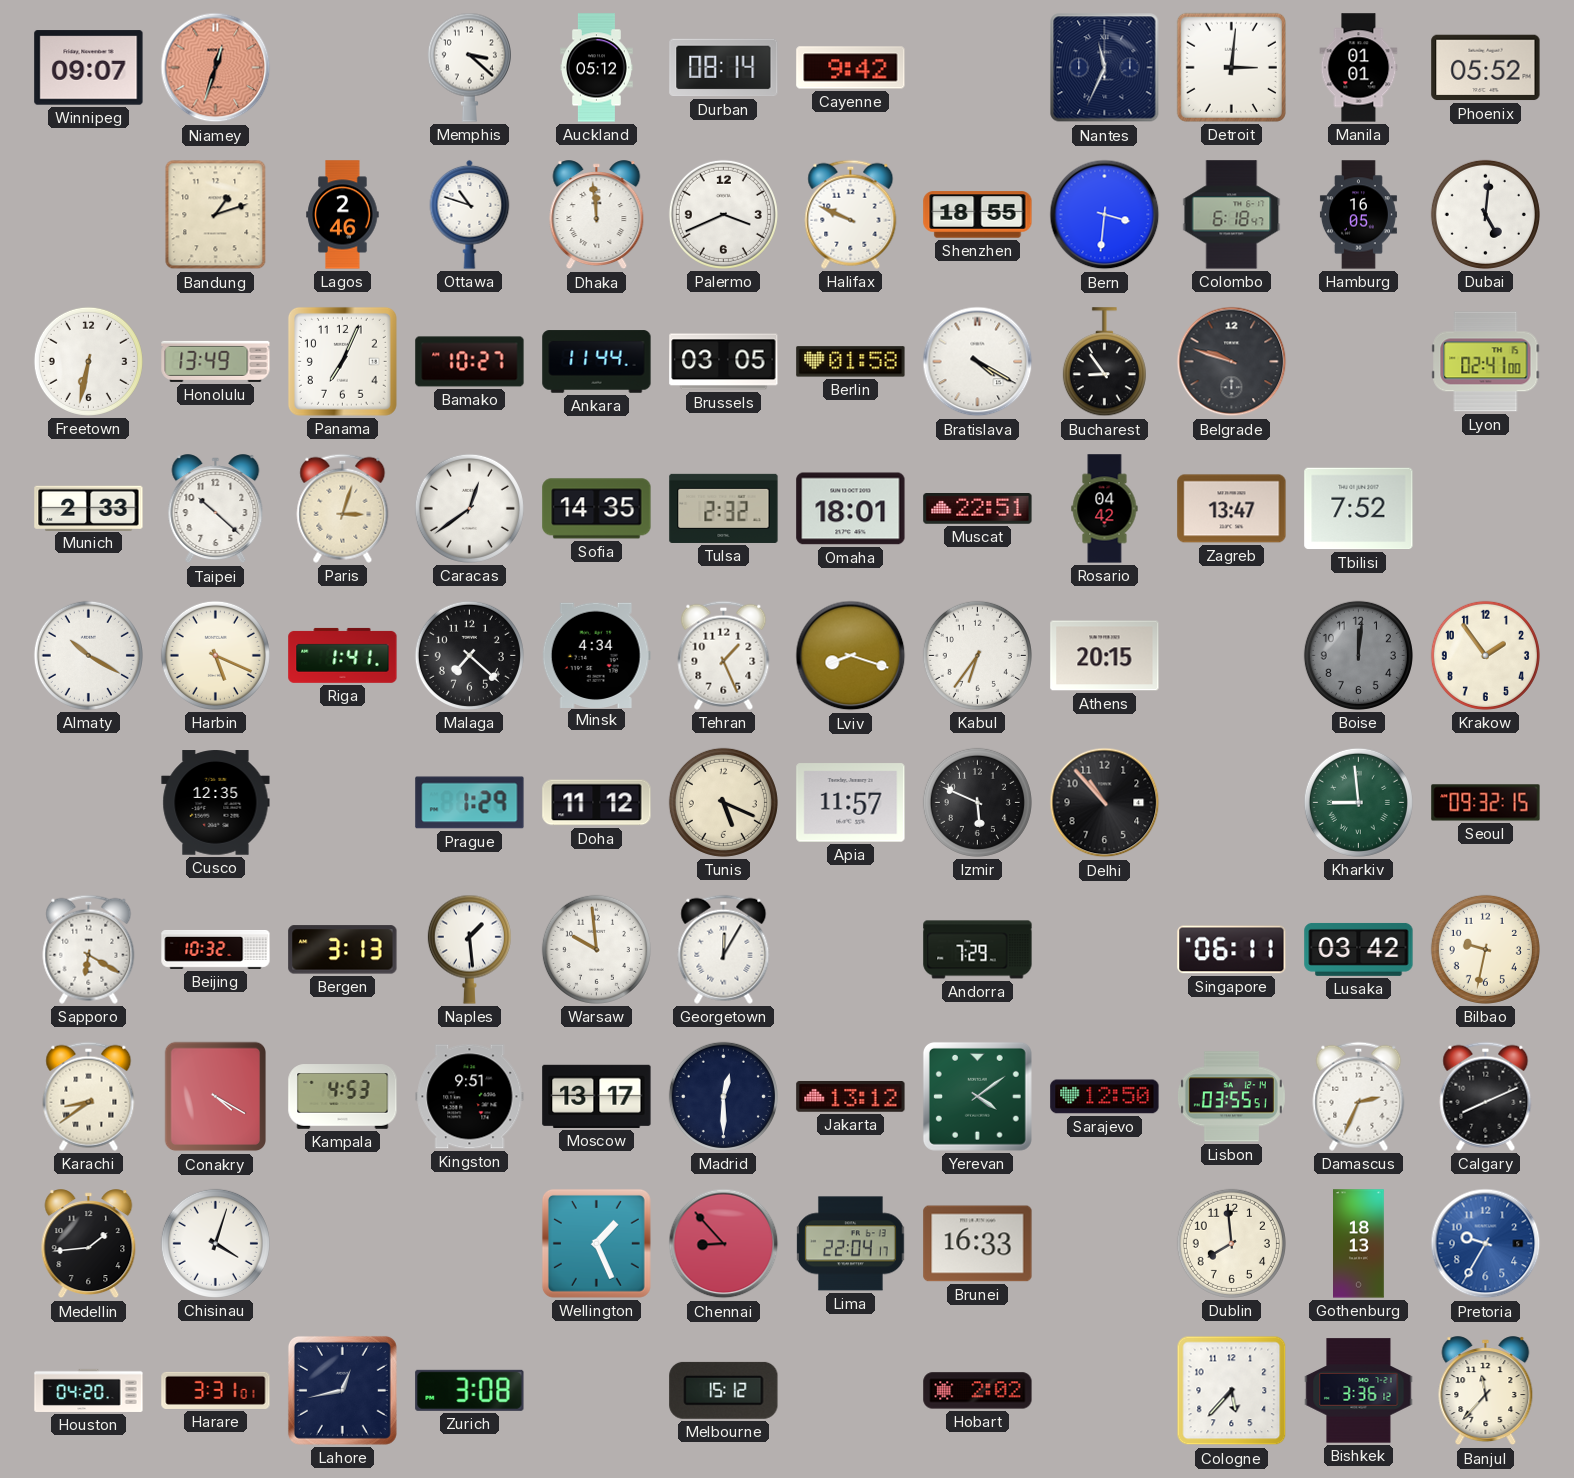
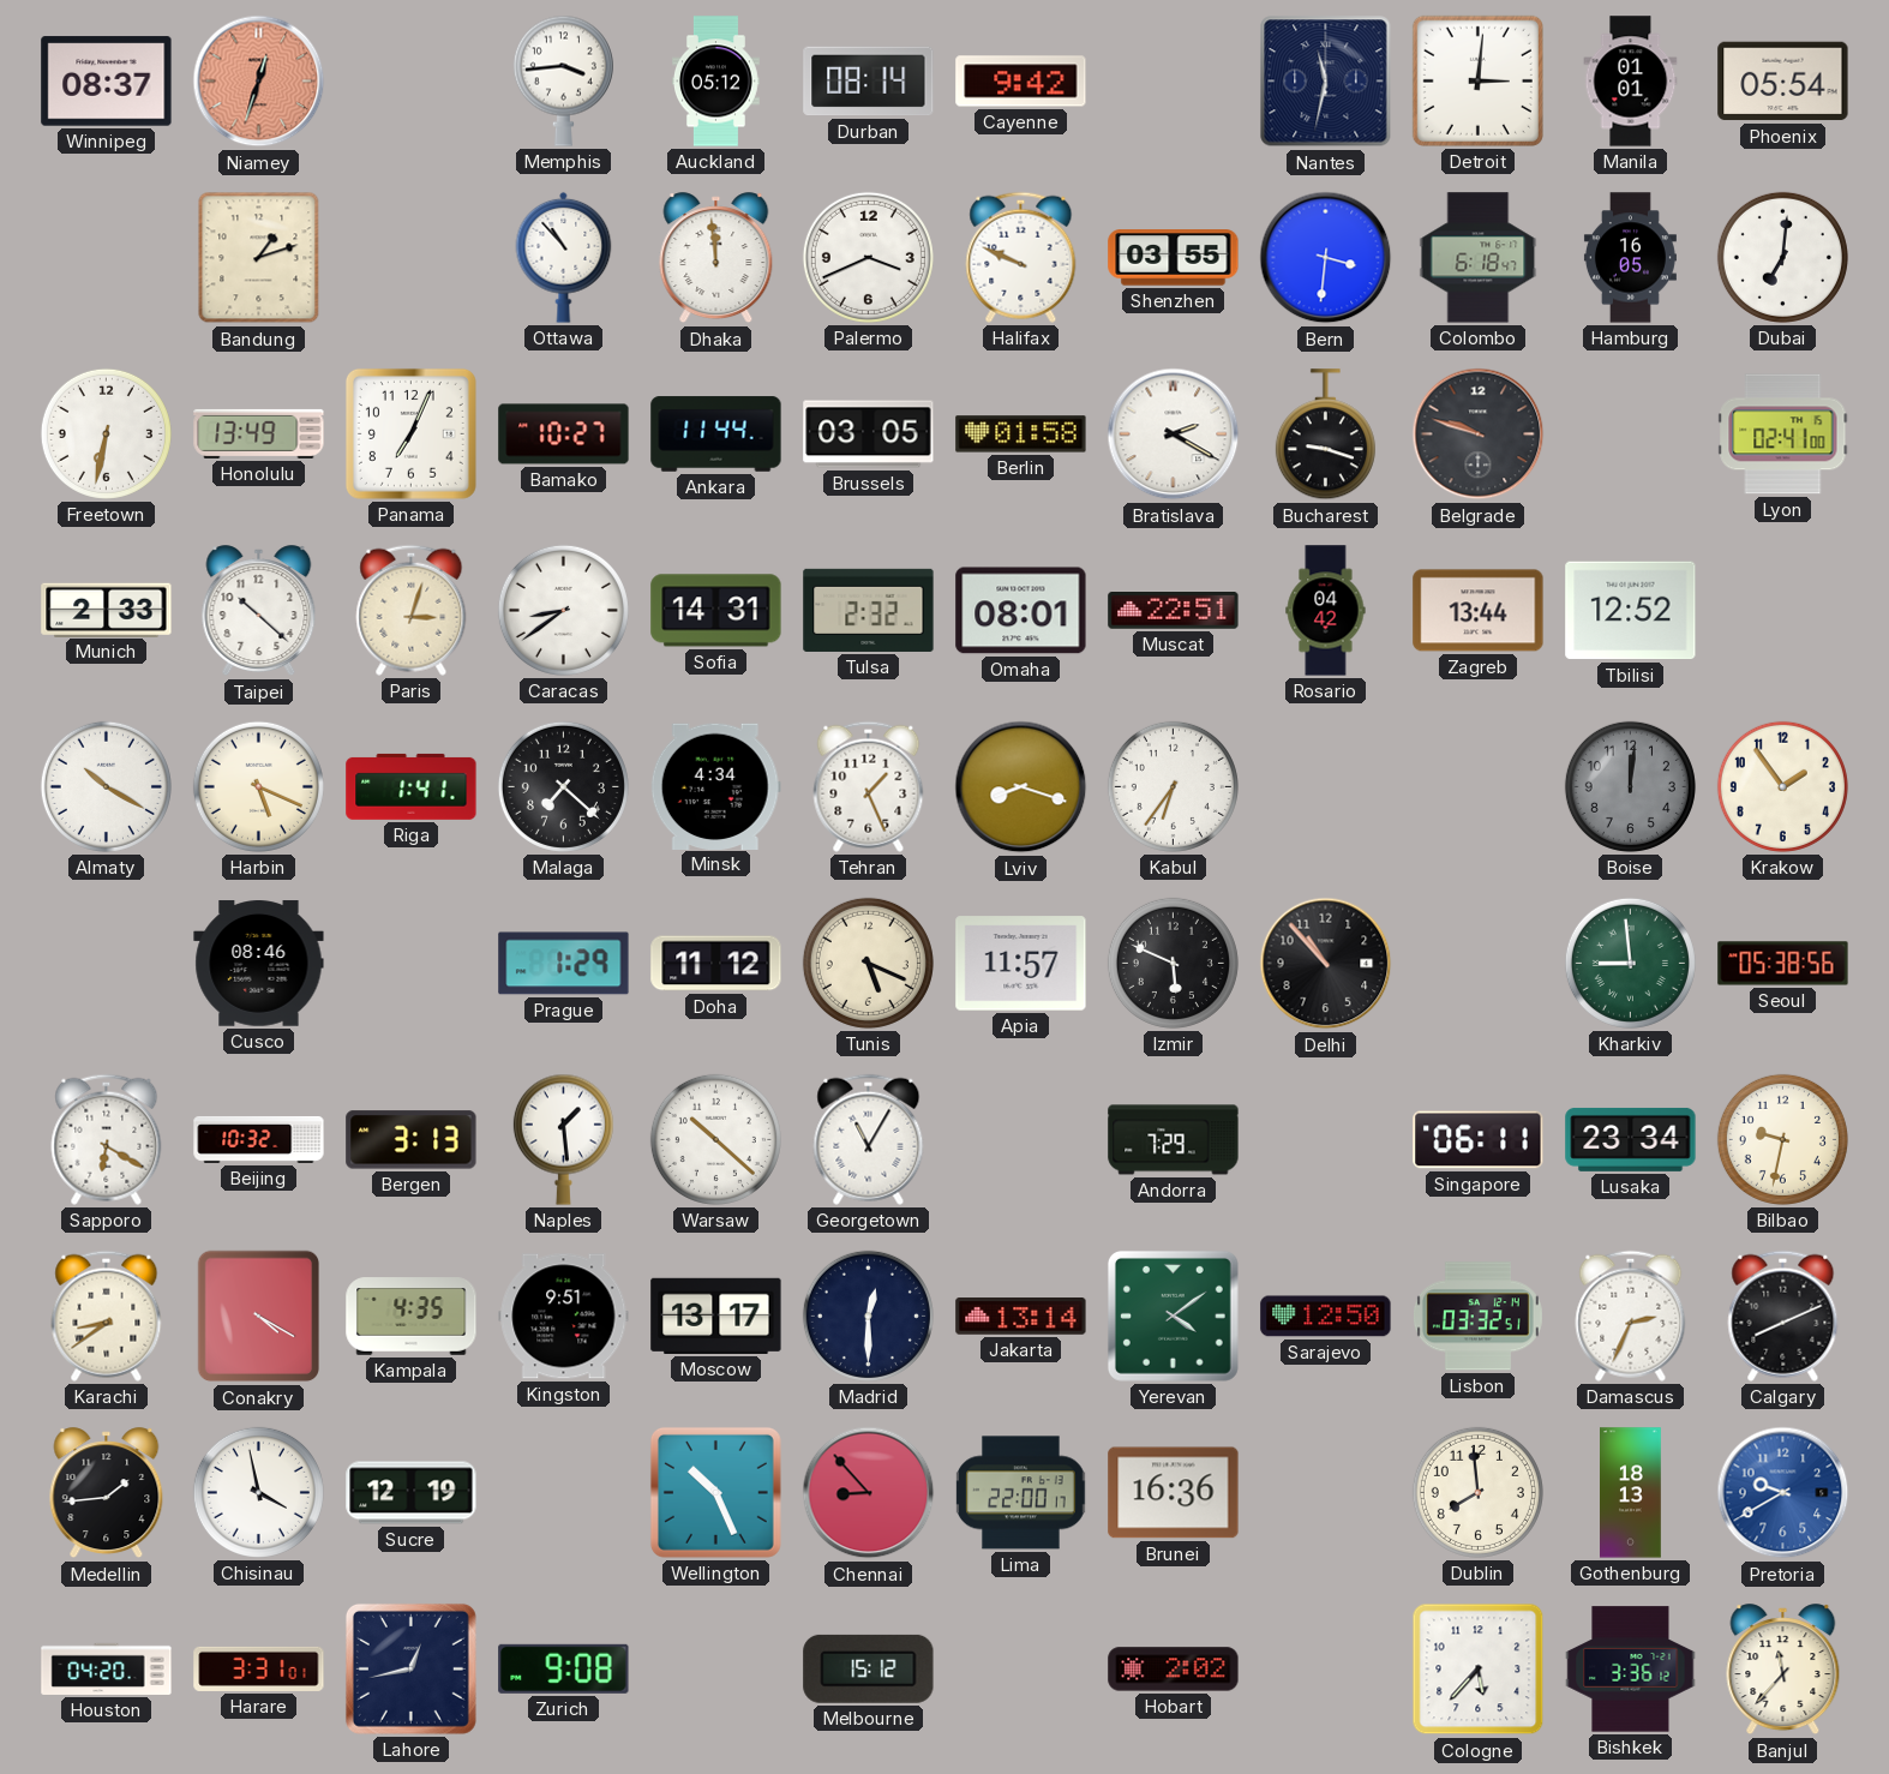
Winnipeg: 09:07 -> 08:37 (107, 82)
Memphis: 3:22 -> 3:44 (563, 80)
Nantes: 11:34 -> 11:32 (1326, 82)
Phoenix: 05:52 -> 05:54 (1783, 82)
Lagos: 2:46 -> none (343, 215)
Ottawa: 10:48 -> 10:53 (564, 257)
Shenzhen: 18:55 -> 03:55 (1174, 258)
Dubai: 5:01 -> 7:01 (1782, 257)
Bratislava: 4:20 -> 2:20 (1174, 434)
Bucharest: 8:54 -> 9:18 (1325, 434)
Caracas: 12:39 -> 8:39 (563, 610)
Sofia: 14:35 -> 14:31 (716, 611)
Omaha: 18:01 -> 08:01 (1021, 611)
Zagreb: 13:47 -> 13:44 (1479, 611)
Tbilisi: 7:52 -> 12:52 (1631, 611)
Athens: 20:15 -> none (1105, 656)
Cusco: 12:35 -> 08:46 (259, 964)
Seoul: 09:32 -> 05:38 (1783, 964)
Warsaw: 9:59 -> 10:22 (715, 1139)
Georgetown: 12:05 -> 11:05 (869, 1139)
Lusaka: 03:42 -> 23:34 (1631, 1139)
Kampala: 4:53 -> 4:35 (412, 1317)
Jakarta: 13:12 -> 13:14 (1021, 1317)
Lisbon: 03:55 -> 03:32 (1477, 1317)
Chisinau: 4:03 -> 3:58 (258, 1492)
Sucre: none -> 12:19 (412, 1493)
Wellington: 1:26 -> 10:26 (715, 1492)
Lima: 22:04 -> 22:00 (1021, 1493)
Brunei: 16:33 -> 16:36 (1174, 1493)
Pretoria: 9:35 -> 9:40 (1783, 1493)
Zurich: 3:08 -> 9:08 (564, 1668)
